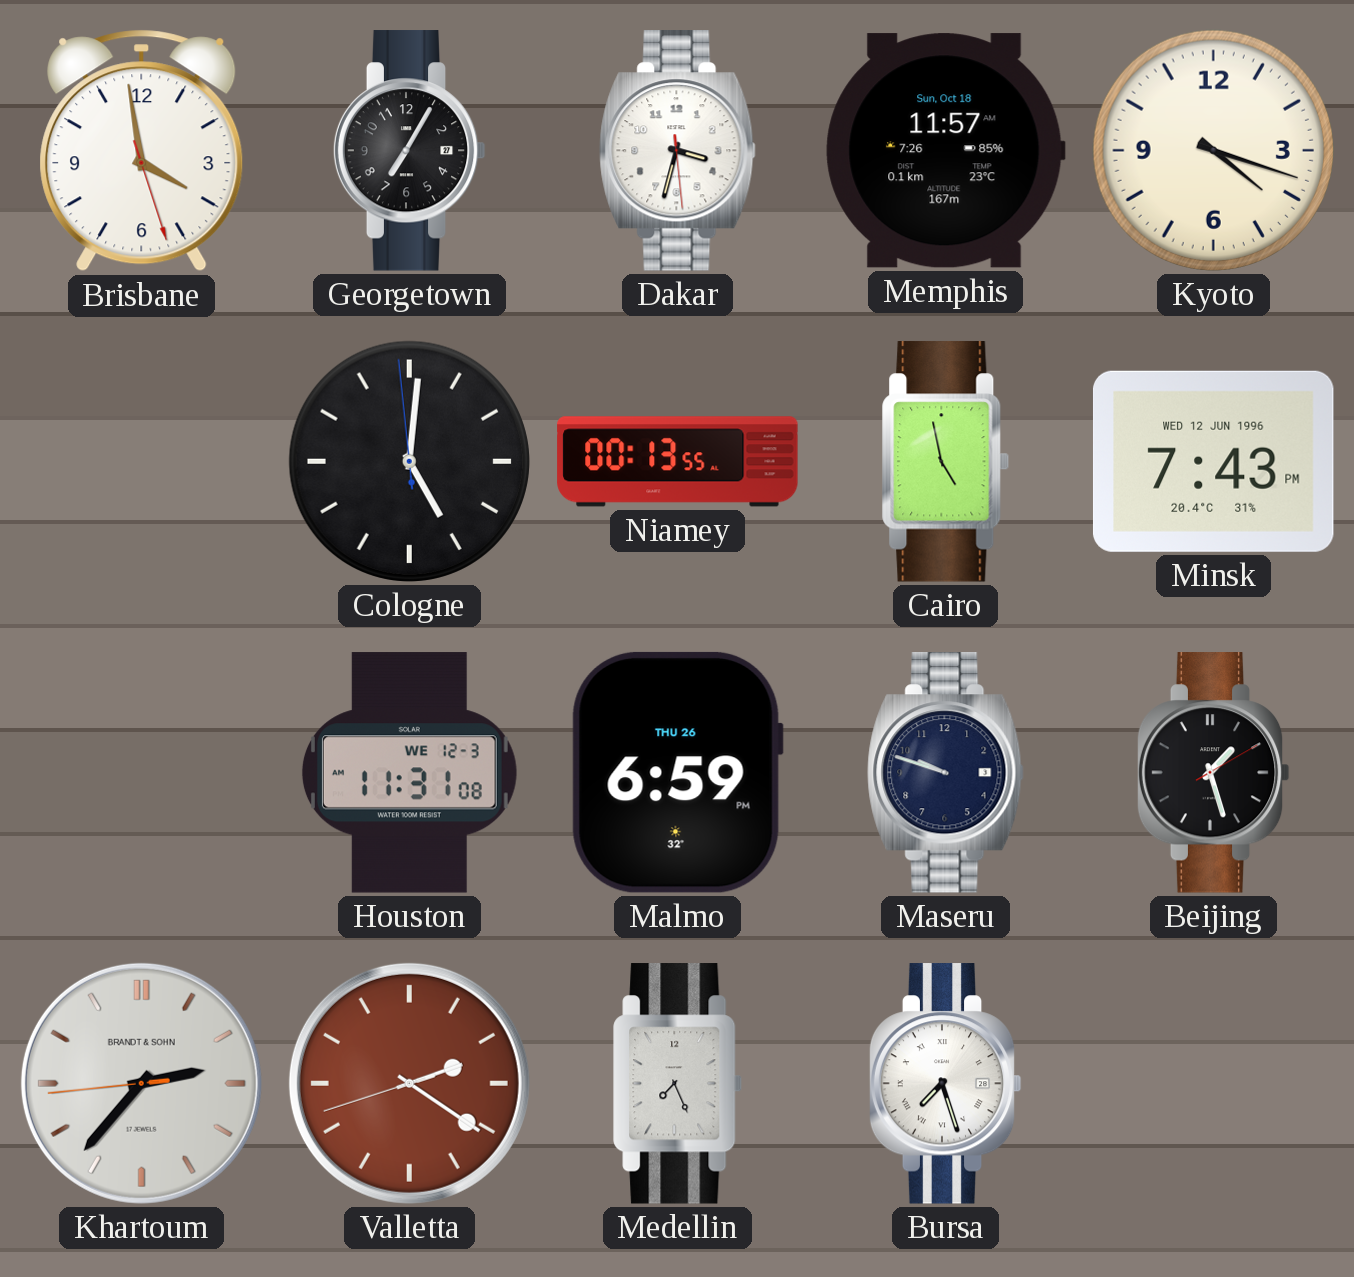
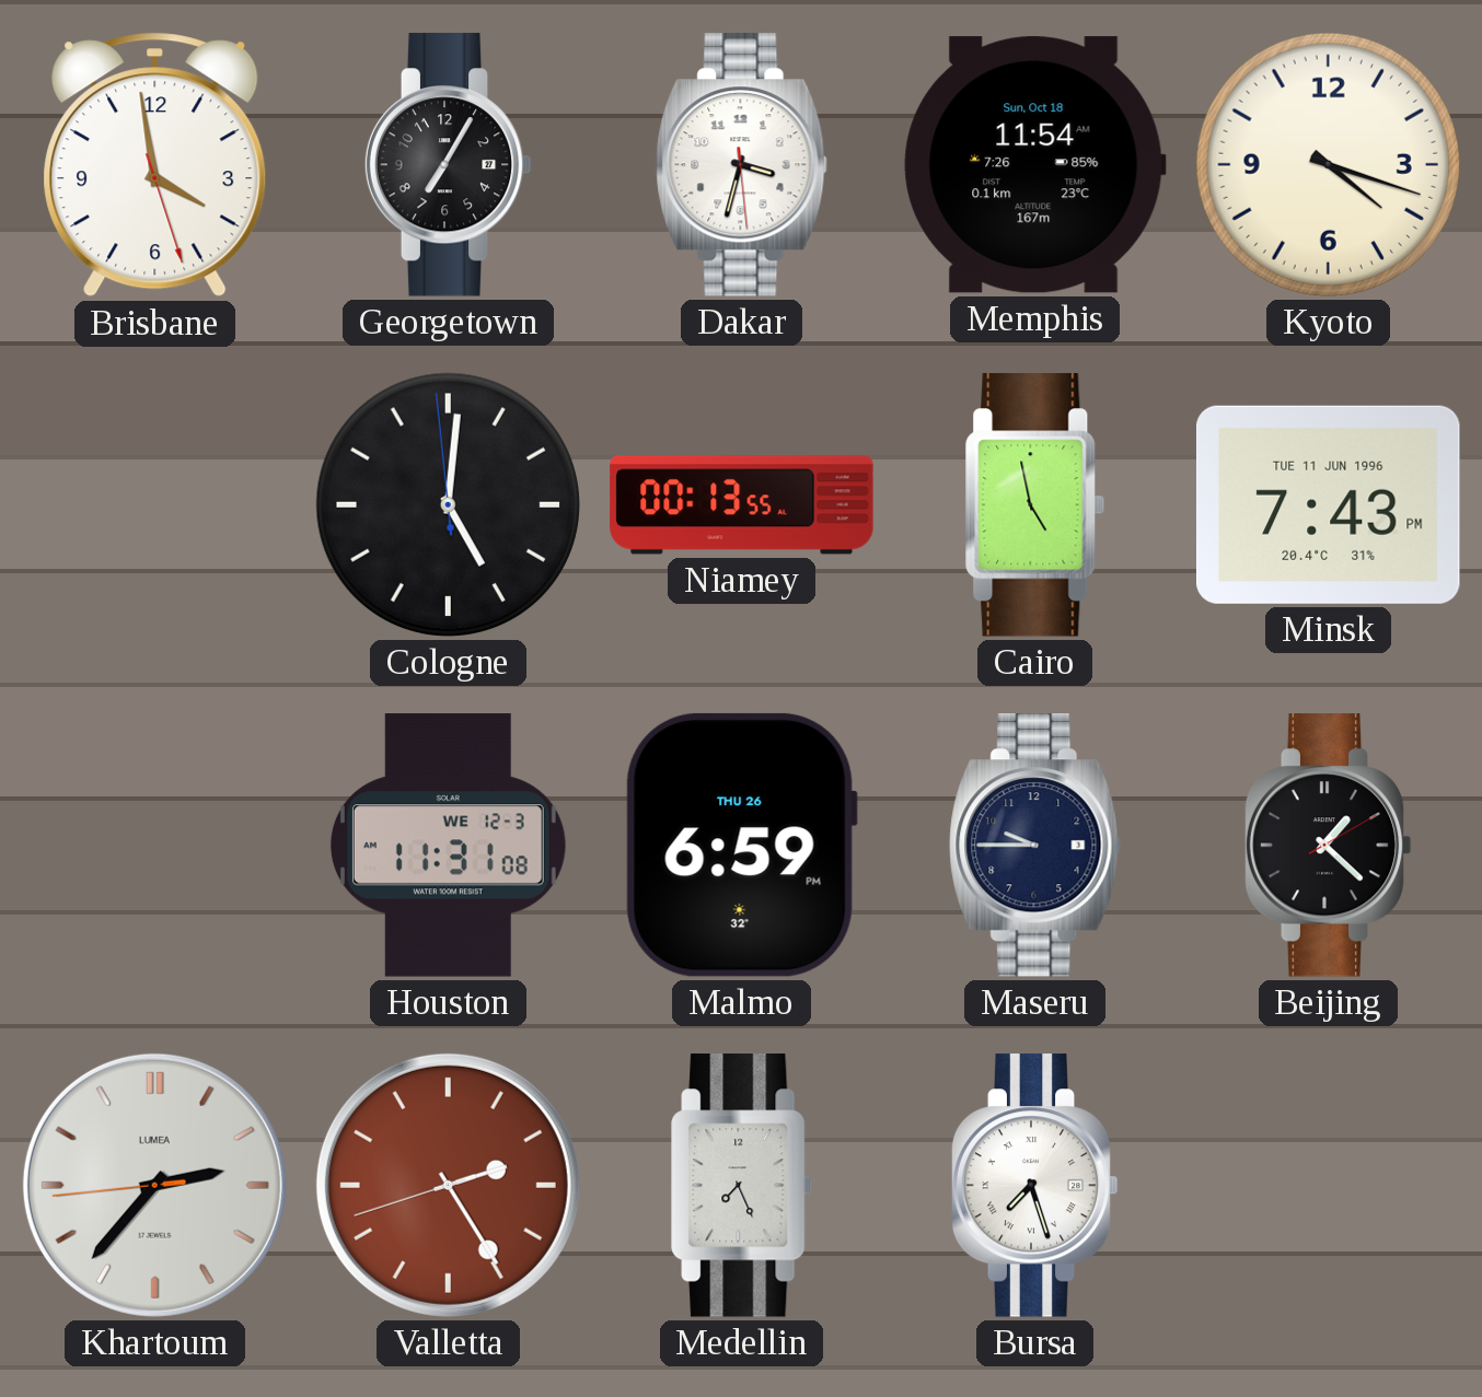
Memphis: 11:57 -> 11:54 (1034, 165)
Minsk date: WED 12 JUN 1996 -> TUE 11 JUN 1996 (1328, 504)
Maseru: 9:48 -> 9:45 (1035, 846)
Beijing: 1:27 -> 1:22 (1328, 846)
Khartoum brand: BRANDT & SOHN -> LUMEA (154, 1185)
Valletta: 2:20 -> 2:24 (448, 1185)
